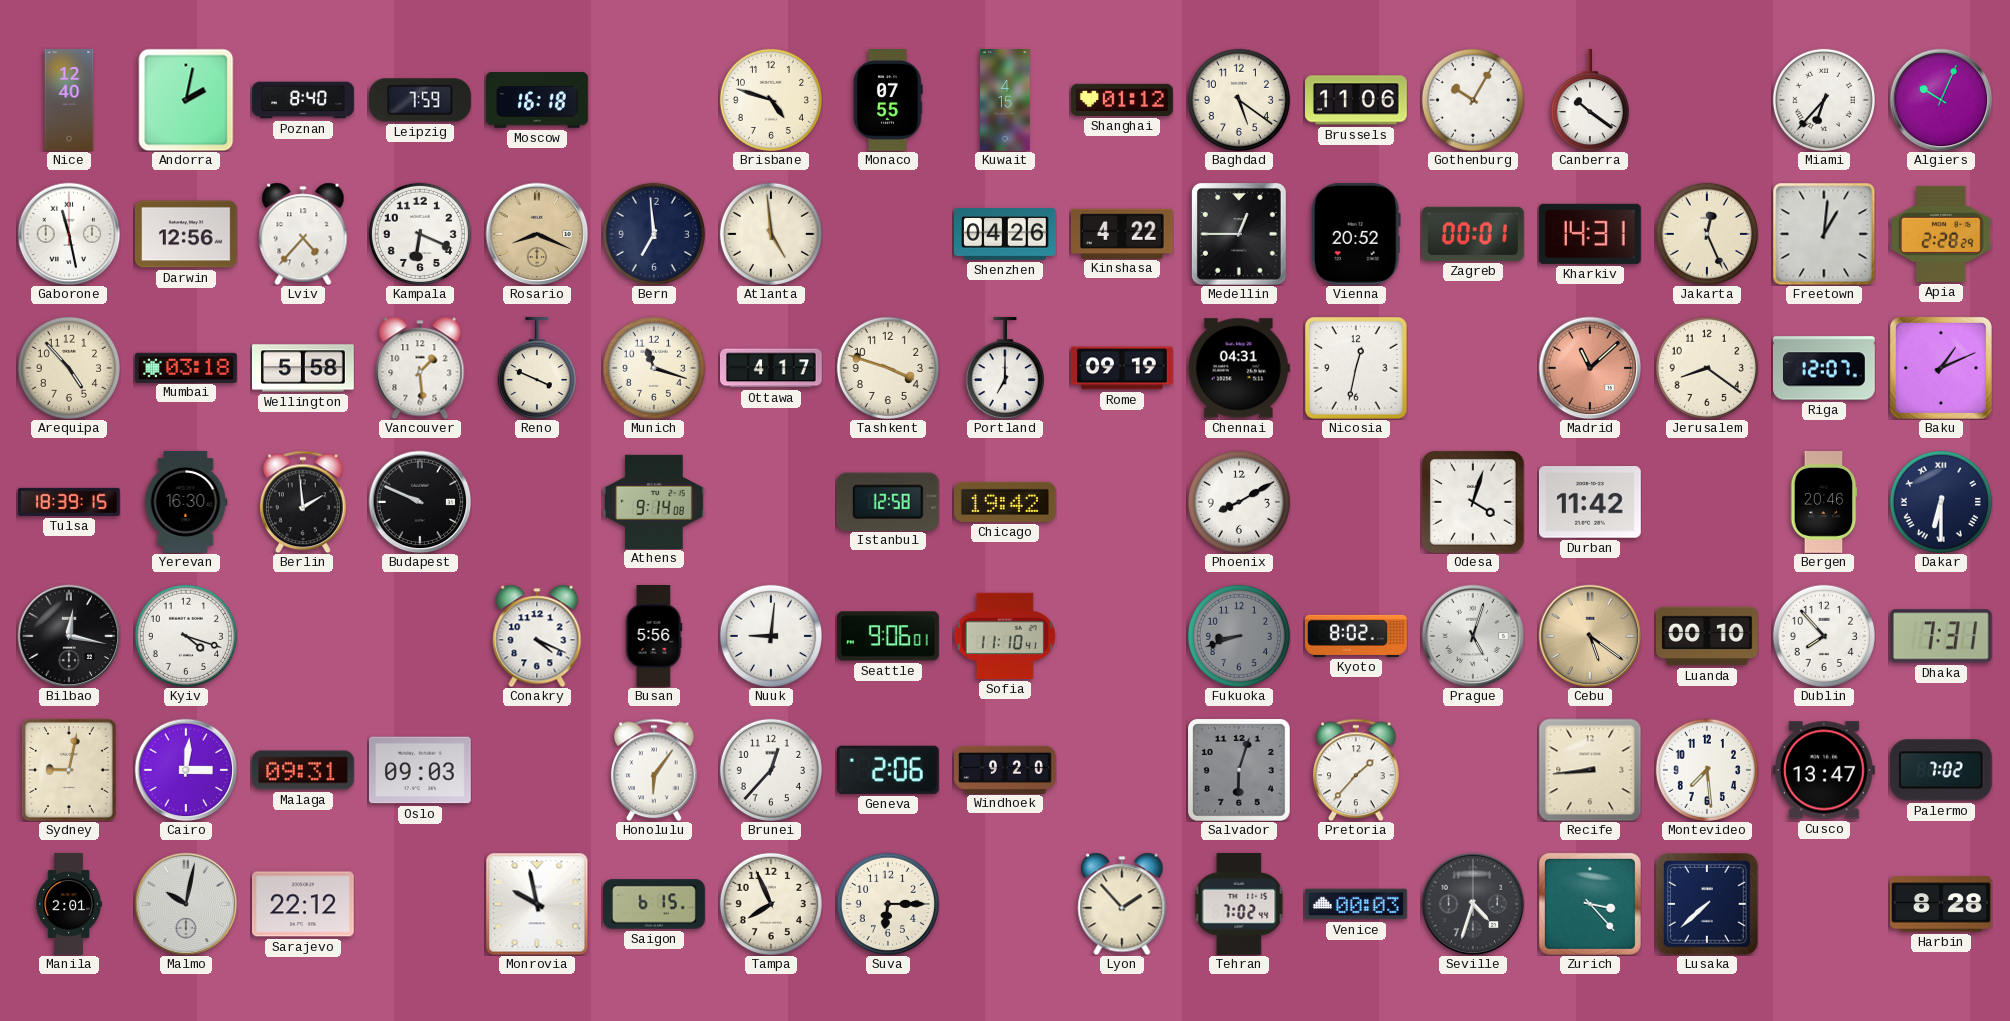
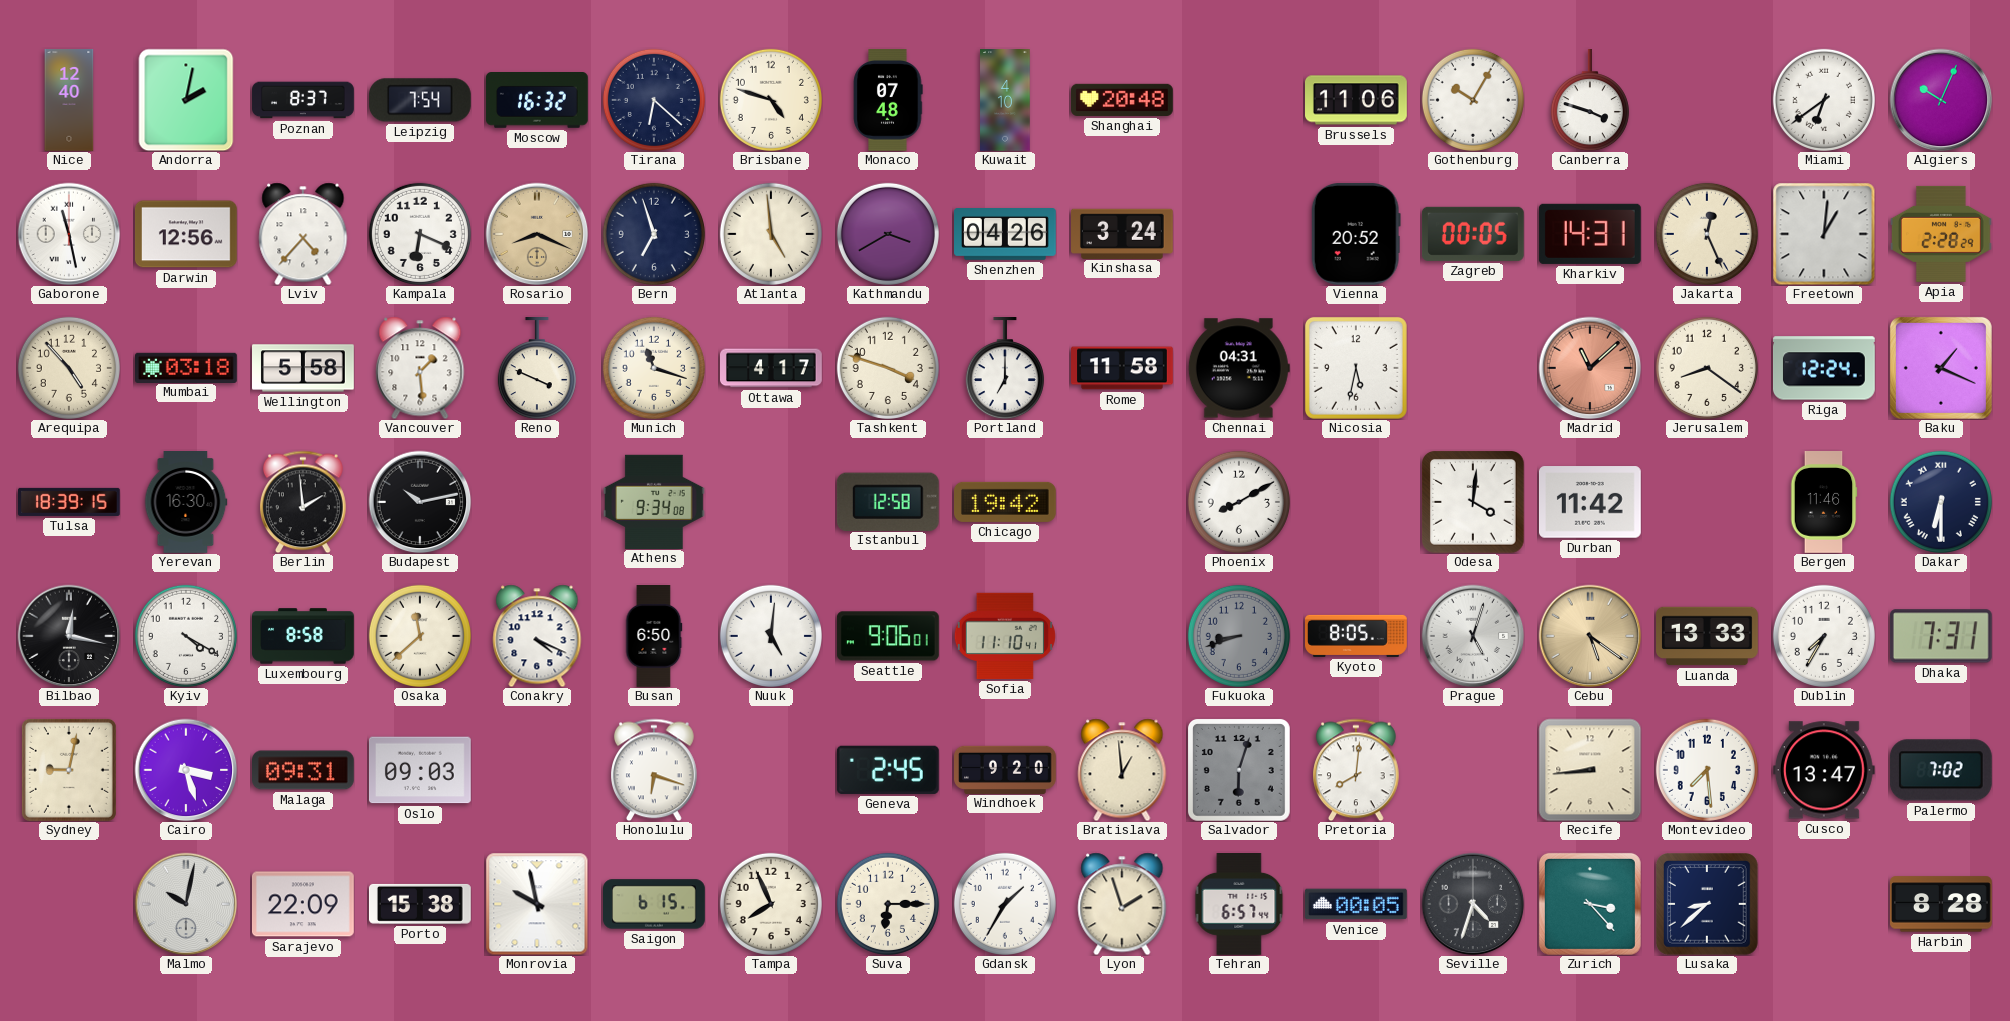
Poznan: 8:40 -> 8:37 (303, 100)
Leipzig: 7:59 -> 7:54 (420, 100)
Moscow: 16:18 -> 16:32 (538, 101)
Tirana: none -> 6:22 (654, 100)
Monaco: 07:55 -> 07:48 (888, 101)
Kuwait: 4:15 -> 4:10 (1005, 100)
Shanghai: 01:12 -> 20:48 (1123, 100)
Baghdad: 5:21 -> none (1239, 100)
Canberra: 10:21 -> 3:48 (1590, 101)
Miami: 6:37 -> 6:39 (1824, 100)
Bern: 6:59 -> 6:57 (654, 234)
Kathmandu: none -> 3:40 (888, 234)
Kinshasa: 4:22 -> 3:24 (1123, 233)
Medellin: 12:45 -> none (1239, 234)
Zagreb: 00:01 -> 00:05 (1473, 234)
Rome: 09:19 -> 11:58 (1123, 368)
Nicosia: 12:32 -> 5:32 (1356, 368)
Riga: 12:07 -> 12:24 (1824, 368)
Baku: 1:11 -> 1:19 (1941, 368)
Budapest: 9:49 -> 10:13 (420, 502)
Athens: 9:14 -> 9:34 (655, 501)
Odesa: 4:03 -> 4:01 (1473, 502)
Bergen: 20:46 -> 11:46 (1824, 503)
Kyiv: 4:18 -> 4:20 (186, 636)
Luxembourg: none -> 8:58 (304, 636)
Osaka: none -> 11:38 (420, 636)
Busan: 5:56 -> 6:50 (654, 637)
Nuuk: 9:01 -> 5:01 (771, 636)
Kyoto: 8:02 -> 8:05 (1357, 636)
Luanda: 00:10 -> 13:33 (1708, 636)
Dublin: 7:53 -> 7:35 (1824, 636)
Cairo: 3:01 -> 3:27 (186, 770)
Honolulu: 6:06 -> 6:18 (655, 770)
Brunei: 12:37 -> none (771, 770)
Geneva: 2:06 -> 2:45 (888, 770)
Bratislava: none -> 12:59 (1122, 770)
Pretoria: 1:37 -> 8:01 (1357, 770)
Manila: 2:01 -> none (69, 904)
Sarajevo: 22:12 -> 22:09 (304, 904)
Porto: none -> 15:38 (420, 904)
Gdansk: none -> 1:35 (1005, 904)
Lyon: 1:53 -> 1:57 (1122, 904)
Tehran: 7:02 -> 6:57 (1239, 905)
Venice: 00:03 -> 00:05 (1356, 904)
Lusaka: 7:38 -> 8:38 (1707, 904)
